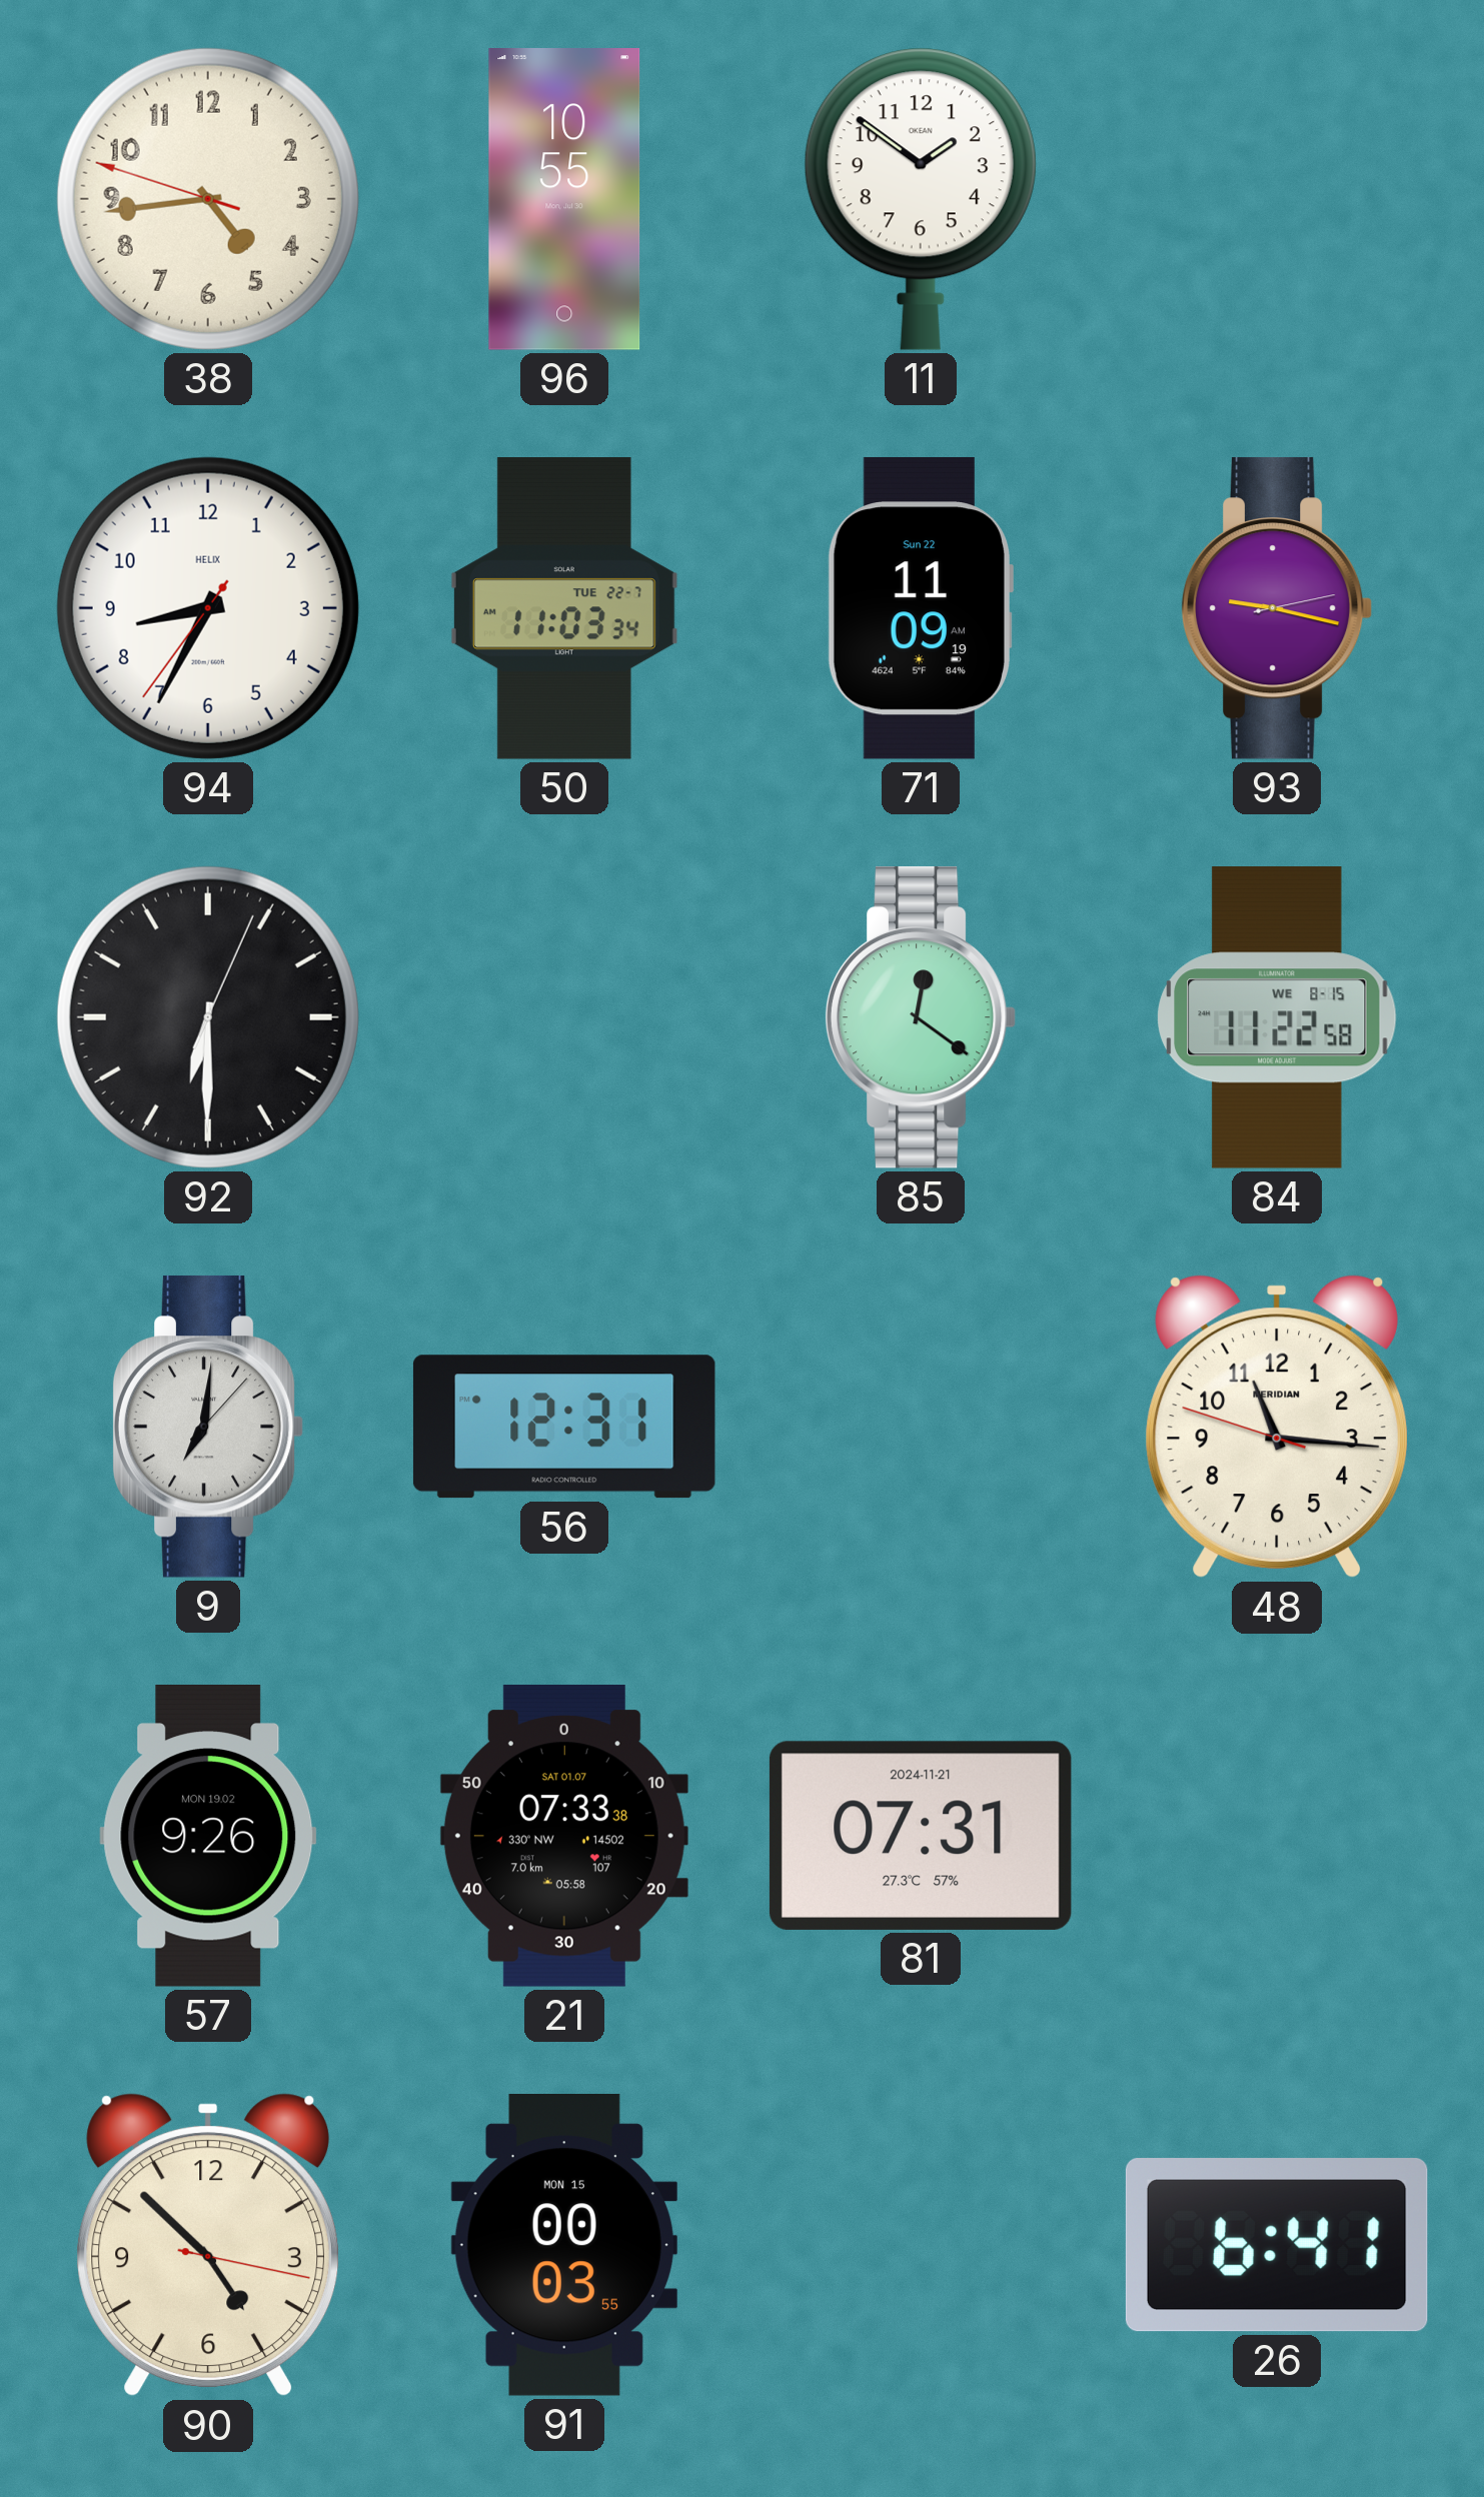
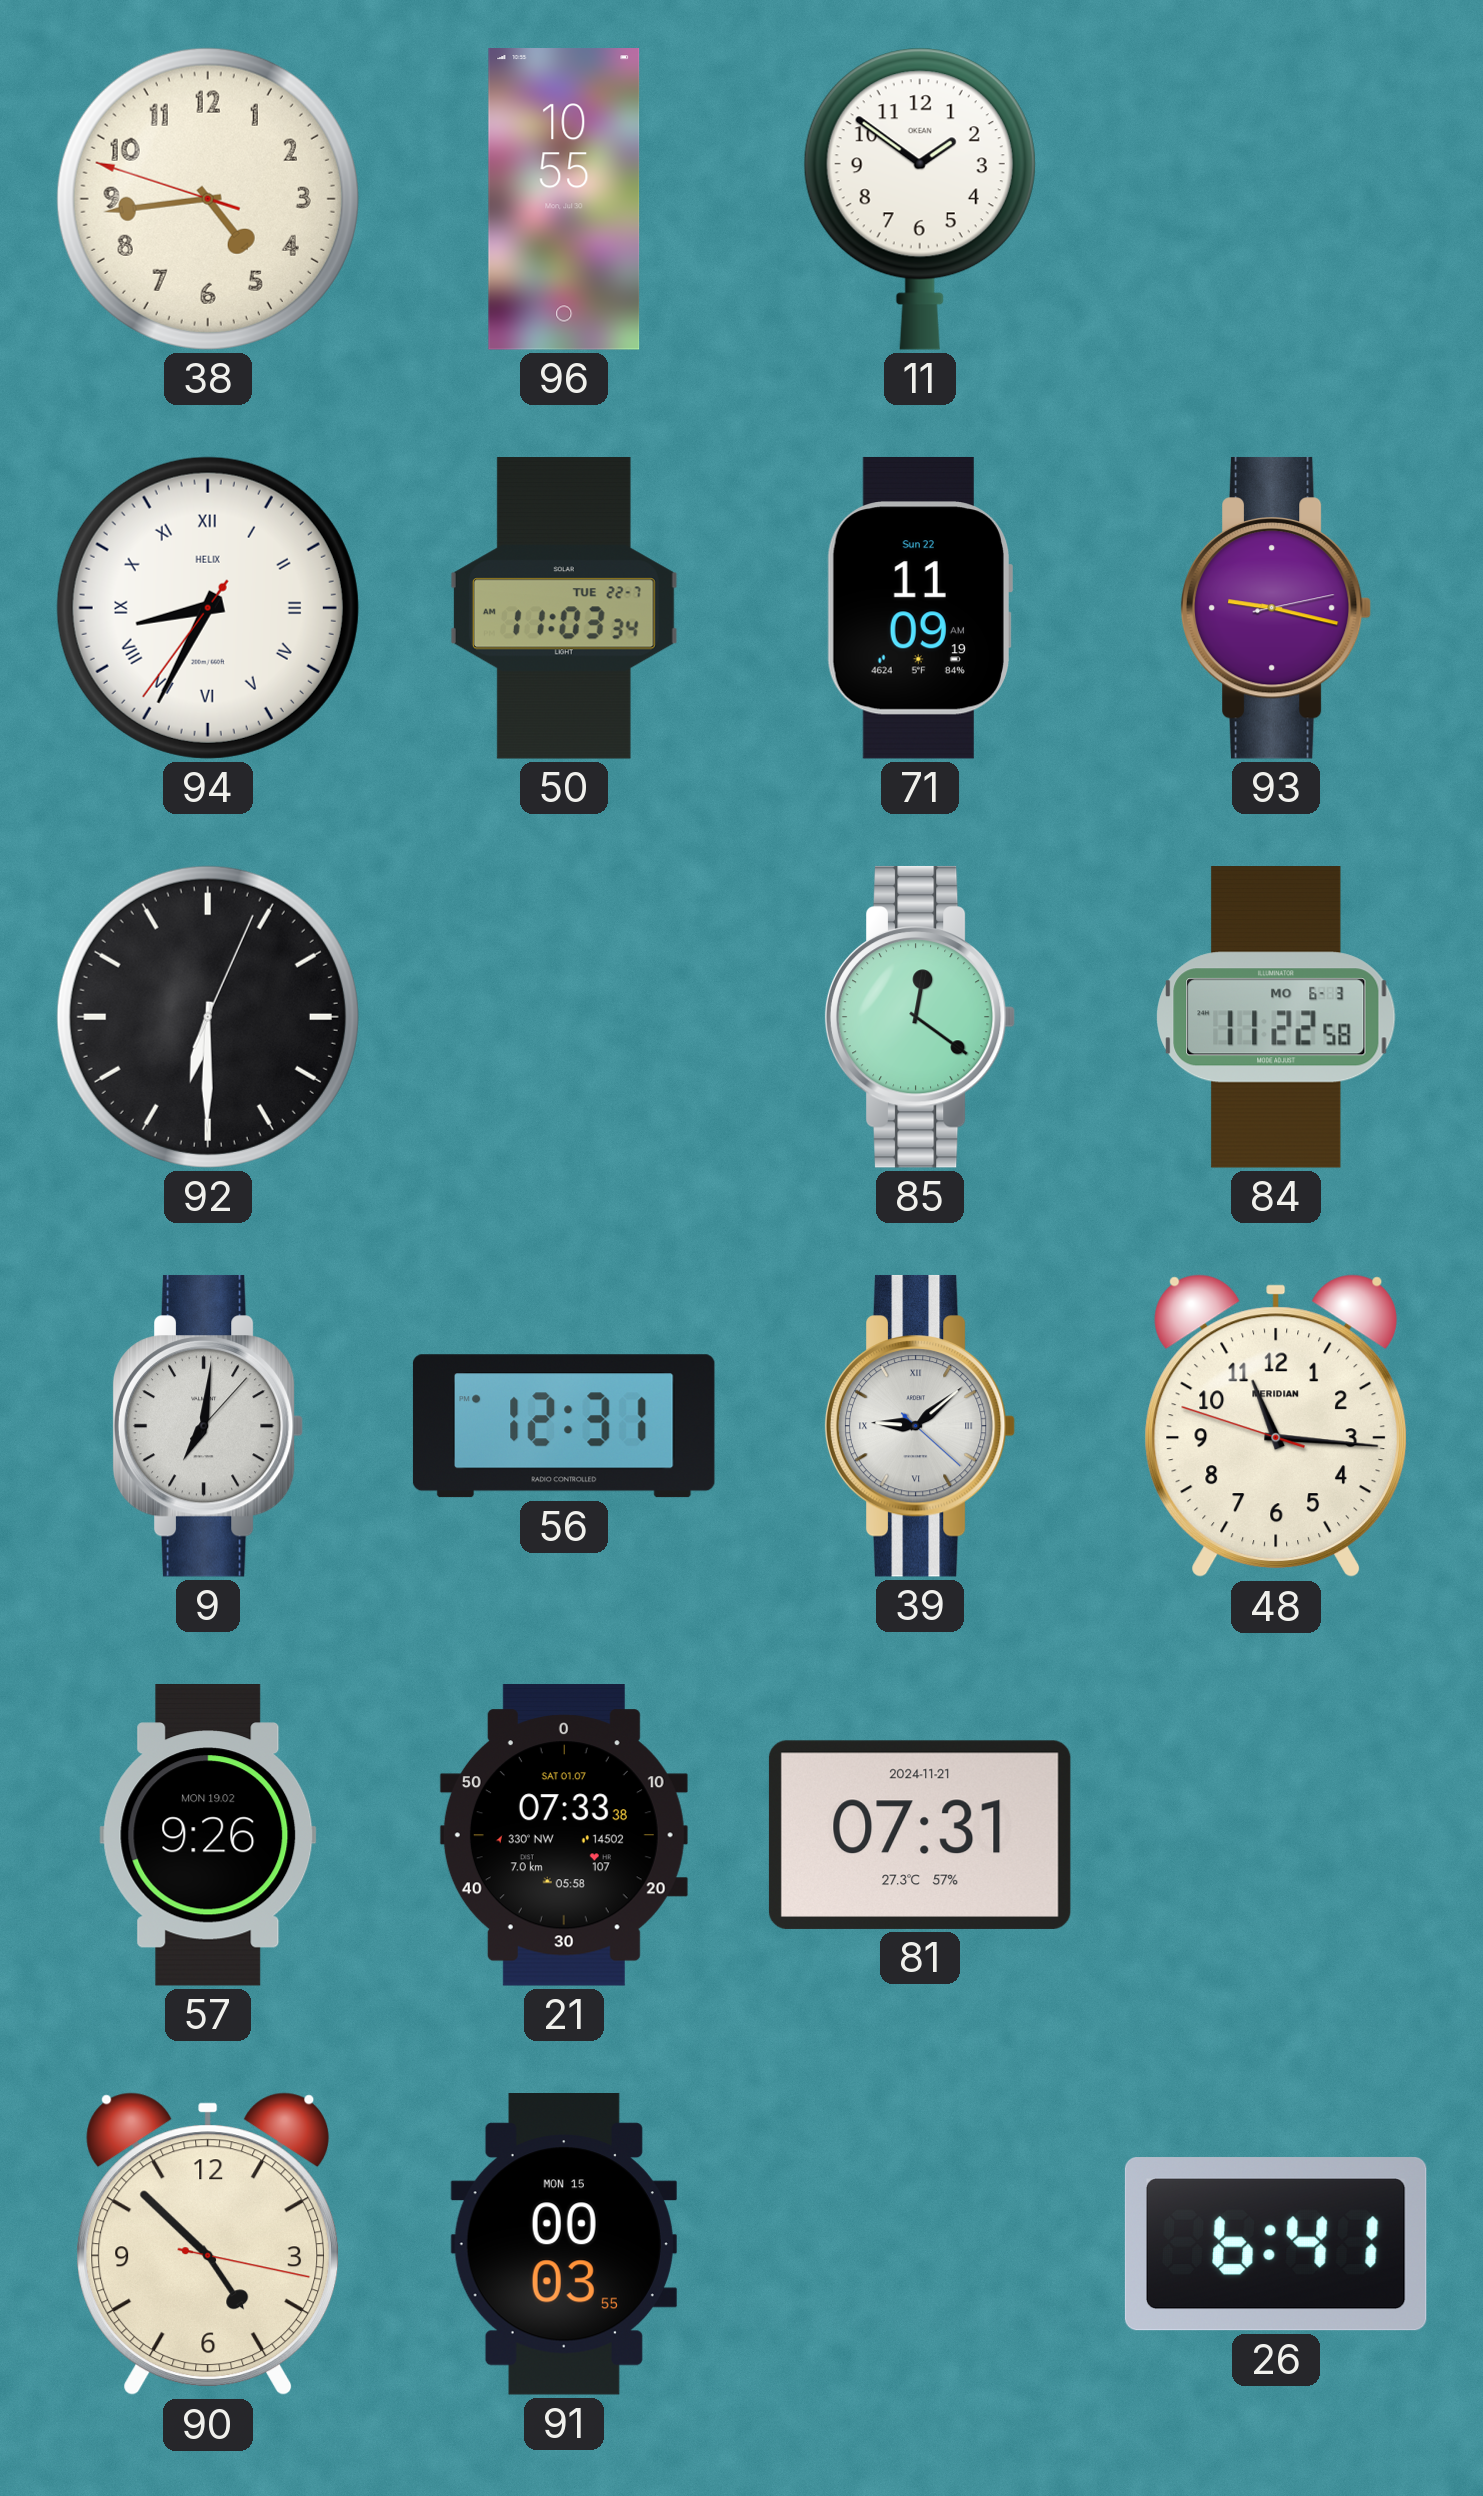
94 numerals: Arabic -> Roman (208, 608)
84 date: WE 8-15 -> MO 6-3 (1276, 1017)
39: none -> 9:08 (920, 1426)
